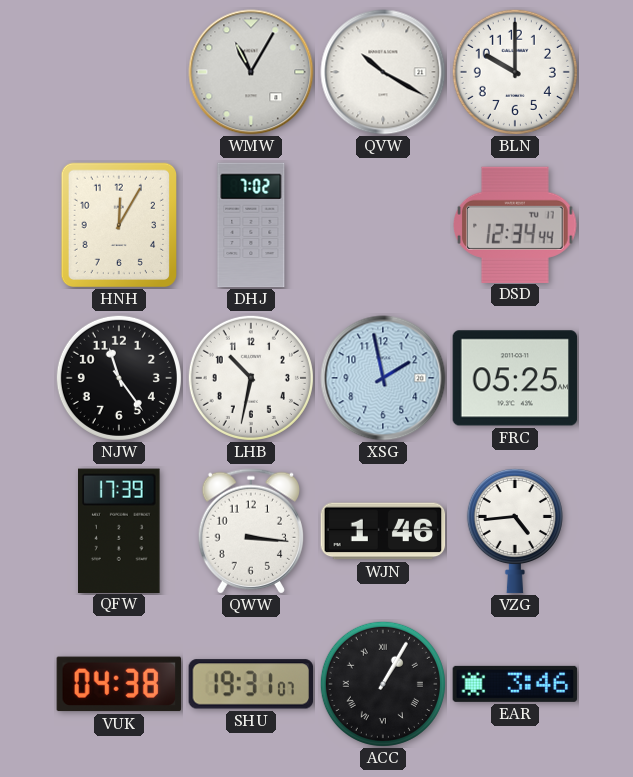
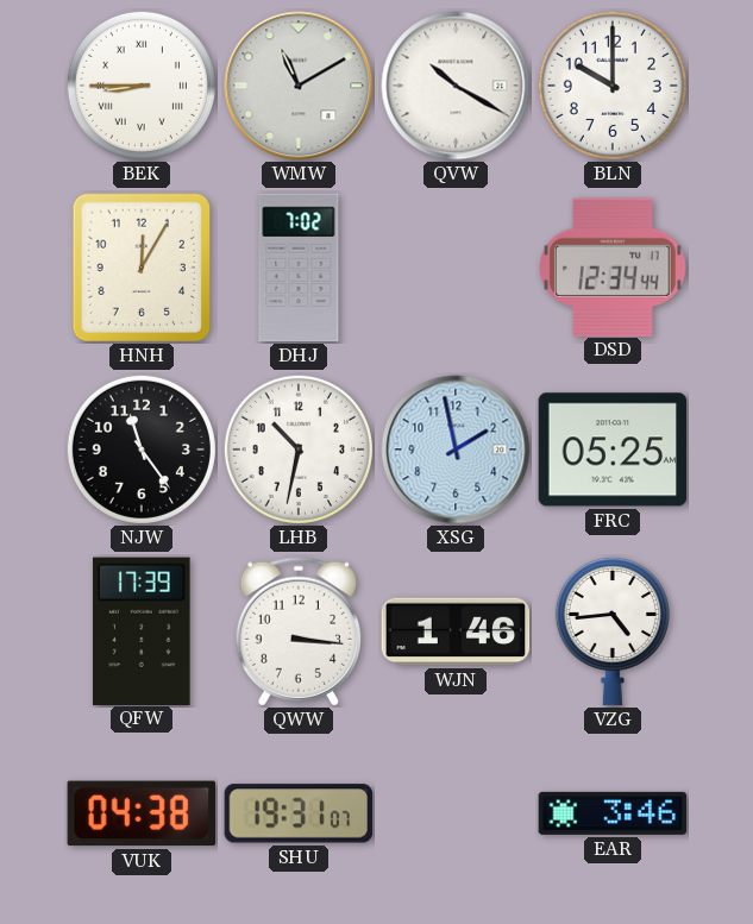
BEK: none -> 8:45 (142, 86)
WMW: 11:05 -> 11:10 (299, 86)
ACC: 1:05 -> none (383, 684)
